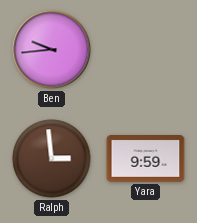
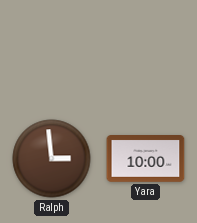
Ben: 9:44 -> none (52, 50)
Yara: 9:59 -> 10:00 (146, 159)
